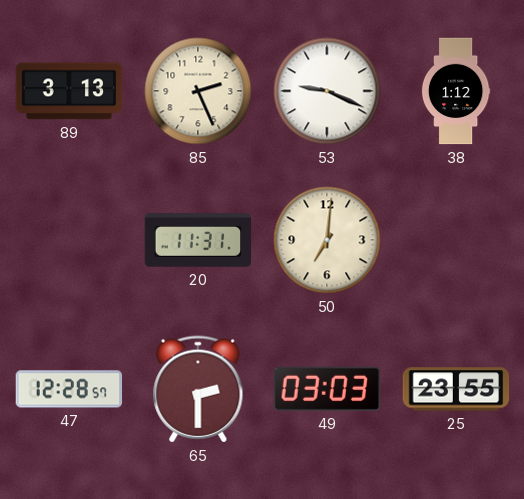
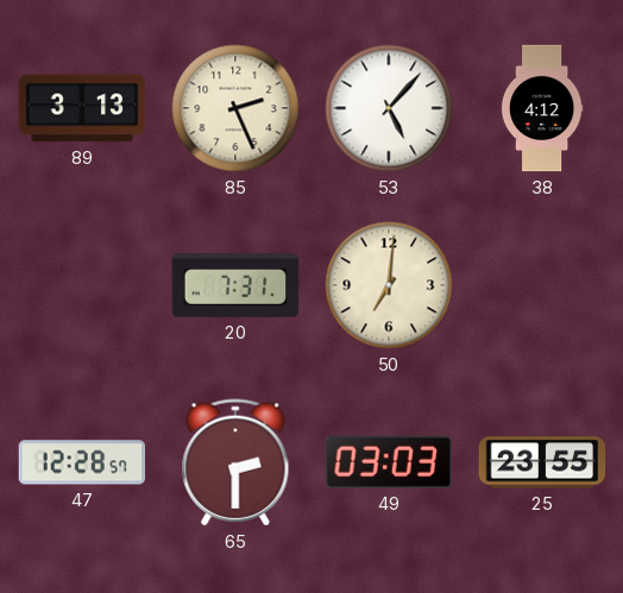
53: 9:19 -> 5:07 (389, 108)
38: 1:12 -> 4:12 (542, 108)
20: 11:31 -> 7:31 (235, 285)
